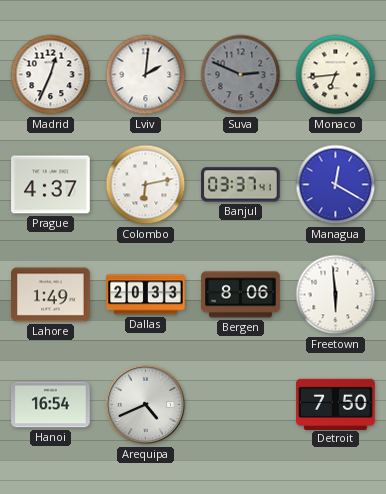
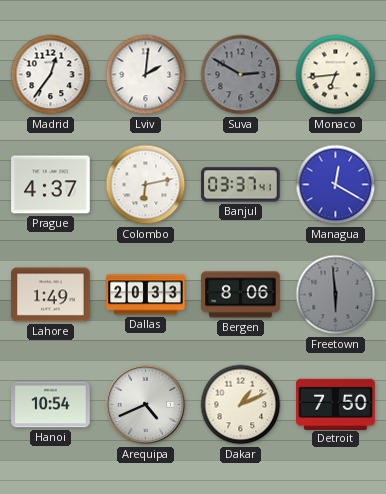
Madrid: 12:34 -> 12:36 (51, 75)
Suva: 2:49 -> 2:50 (241, 75)
Freetown dial: white -> grey (336, 295)
Hanoi: 16:54 -> 10:54 (51, 405)
Dakar: none -> 1:11 (241, 405)
